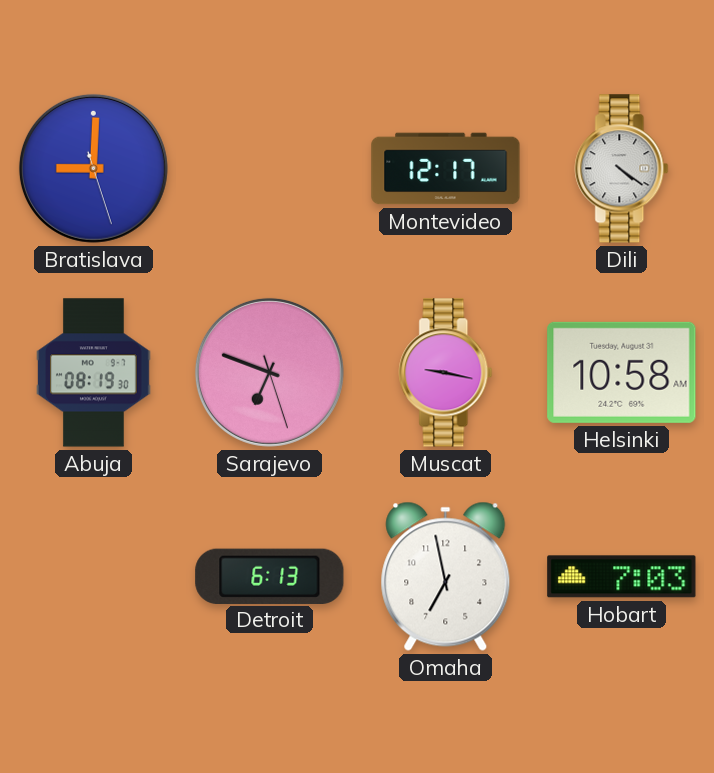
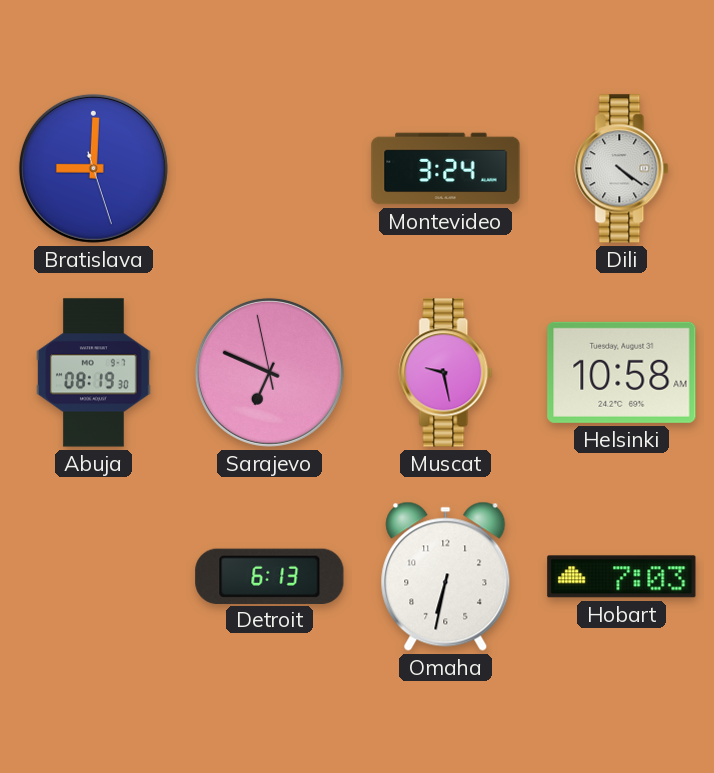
Montevideo: 12:17 -> 3:24 (446, 169)
Sarajevo: 6:48:27 -> 6:48:58 (269, 372)
Muscat: 9:17 -> 9:28 (446, 373)
Omaha: 6:58 -> 6:32 (446, 576)
